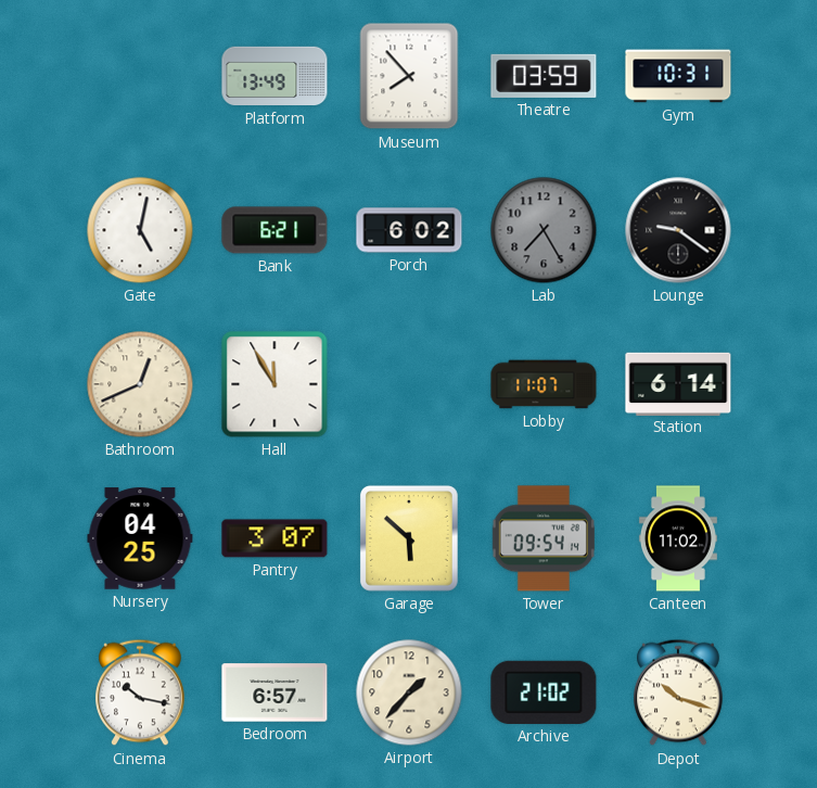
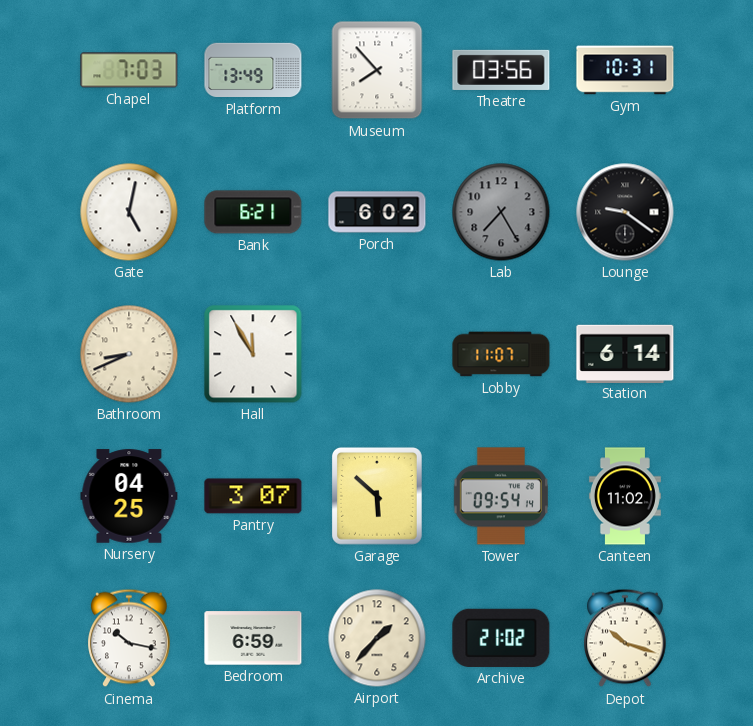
Chapel: none -> 7:03 (129, 70)
Theatre: 03:59 -> 03:56 (501, 70)
Bathroom: 12:41 -> 8:41 (129, 354)
Bedroom: 6:57 -> 6:59 (253, 638)
